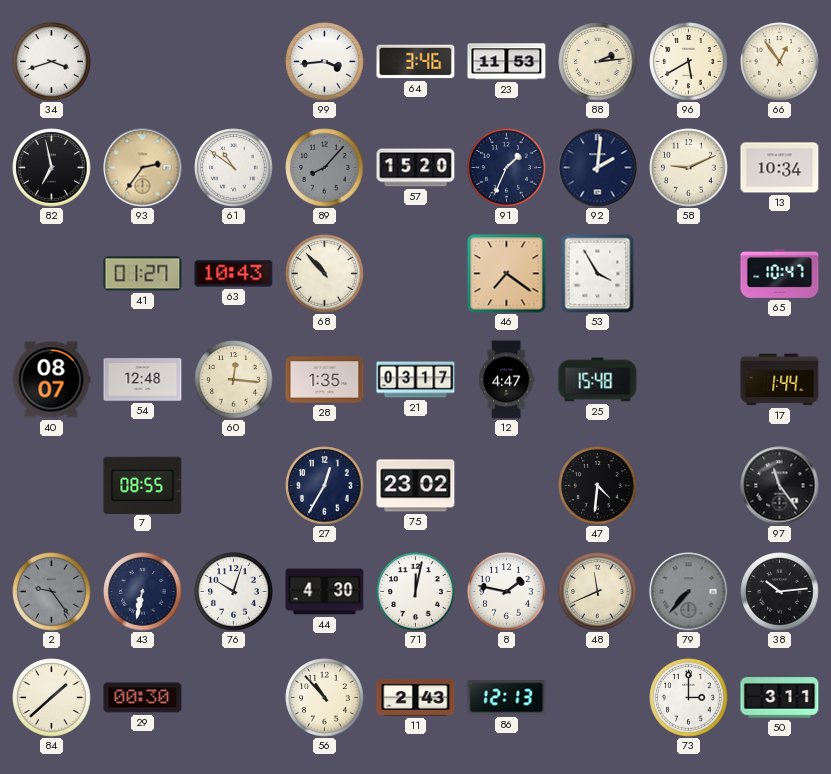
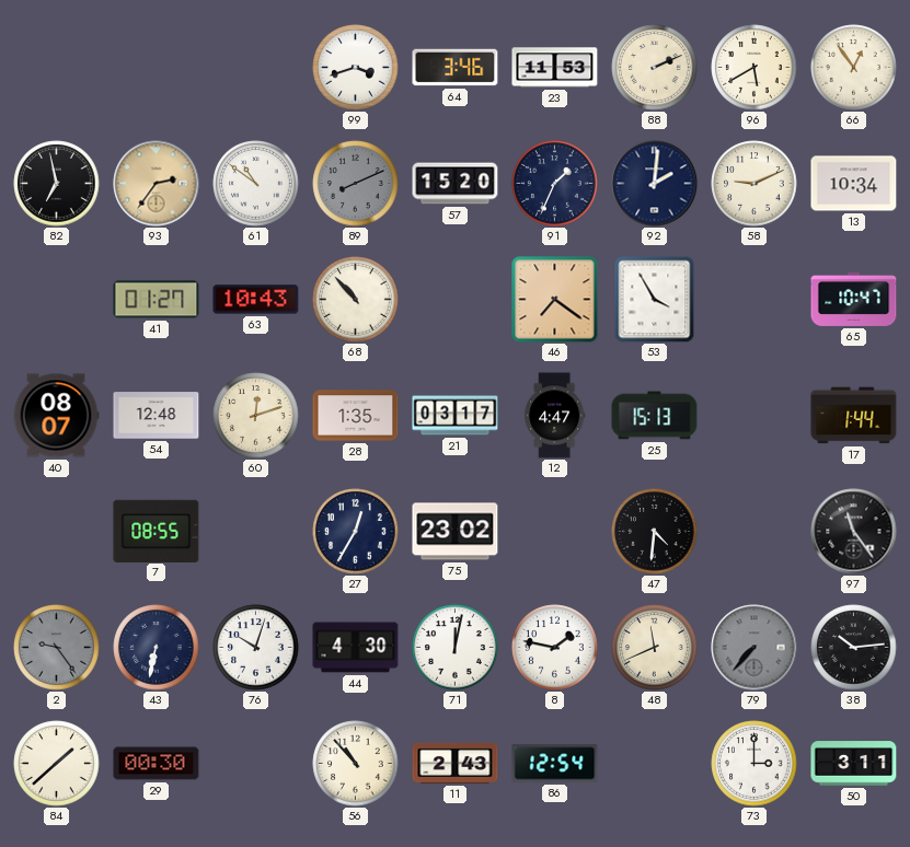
34: 3:42 -> none (52, 62)
99: 3:44 -> 3:42 (356, 68)
88: 2:14 -> 2:11 (655, 68)
89: 8:07 -> 8:11 (356, 184)
60: 12:16 -> 12:12 (256, 416)
25: 15:48 -> 15:13 (655, 416)
86: 12:13 -> 12:54 (555, 764)
